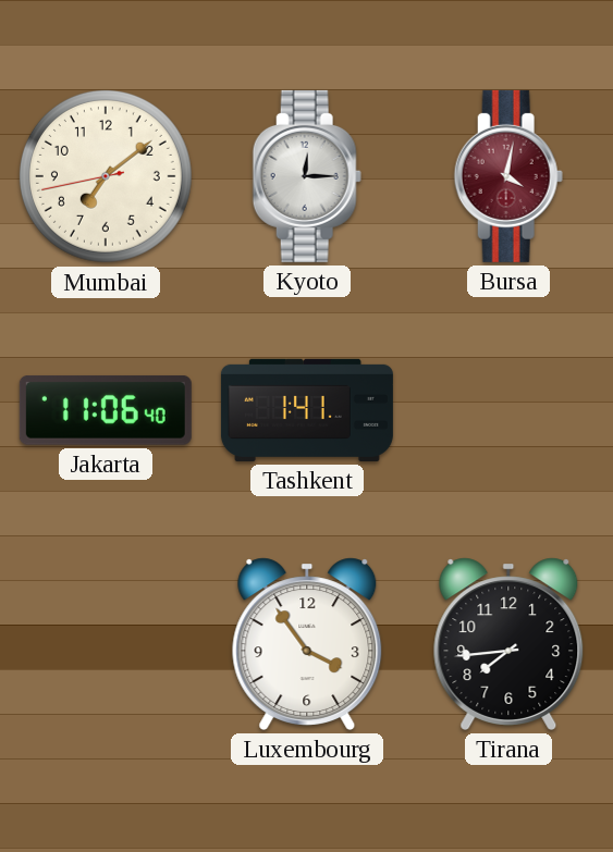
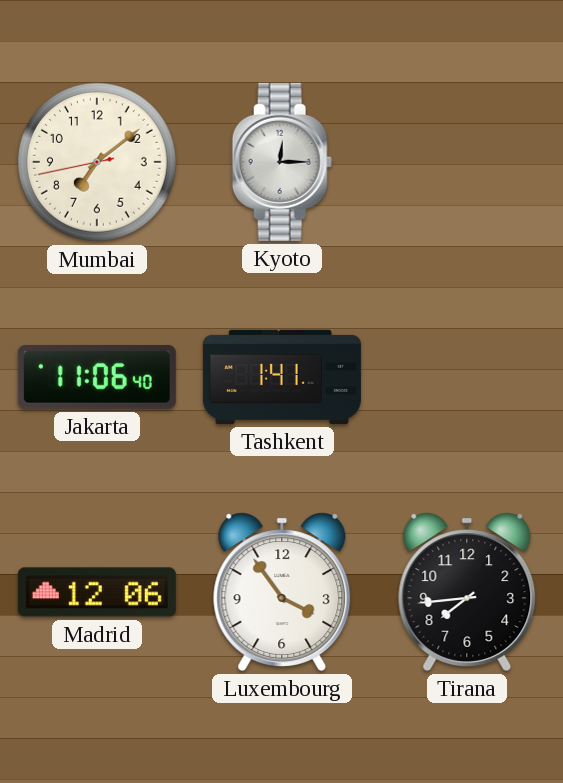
Bursa: 4:02 -> none (508, 176)
Madrid: none -> 12:06 (97, 592)
